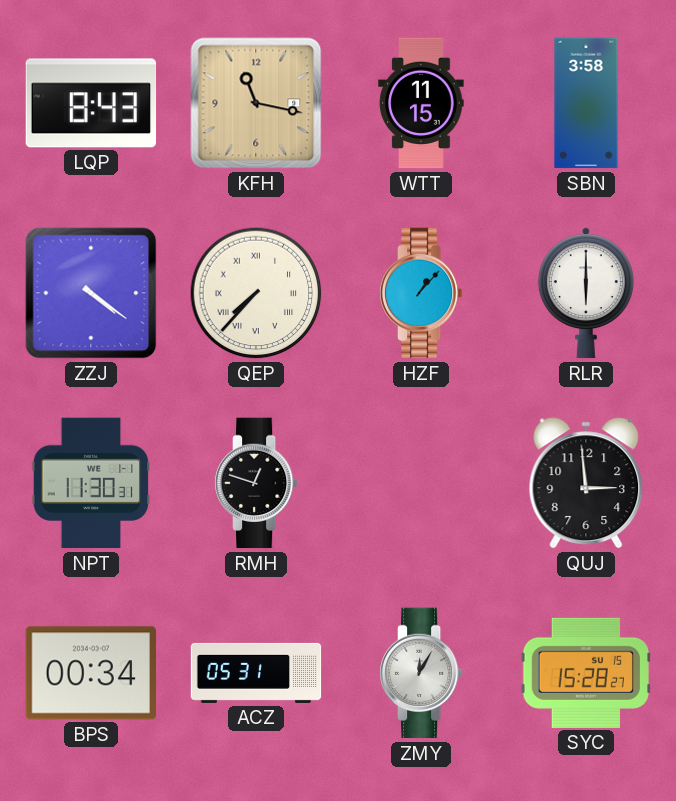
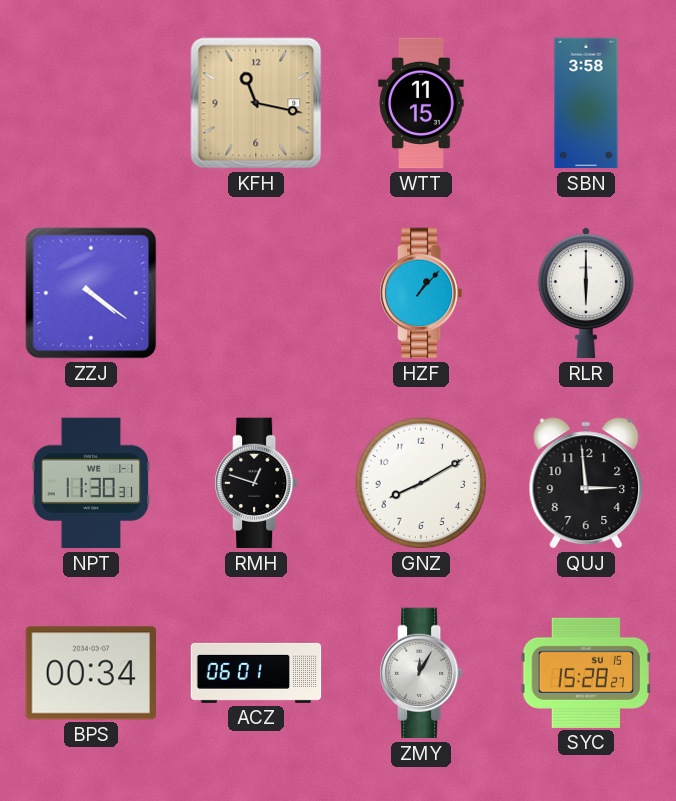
LQP: 8:43 -> none (91, 103)
QEP: 7:37 -> none (256, 293)
GNZ: none -> 8:10 (421, 483)
ACZ: 05:31 -> 06:01 (256, 673)
